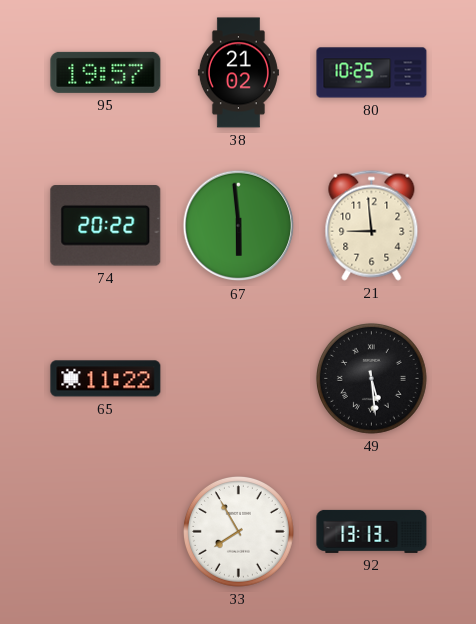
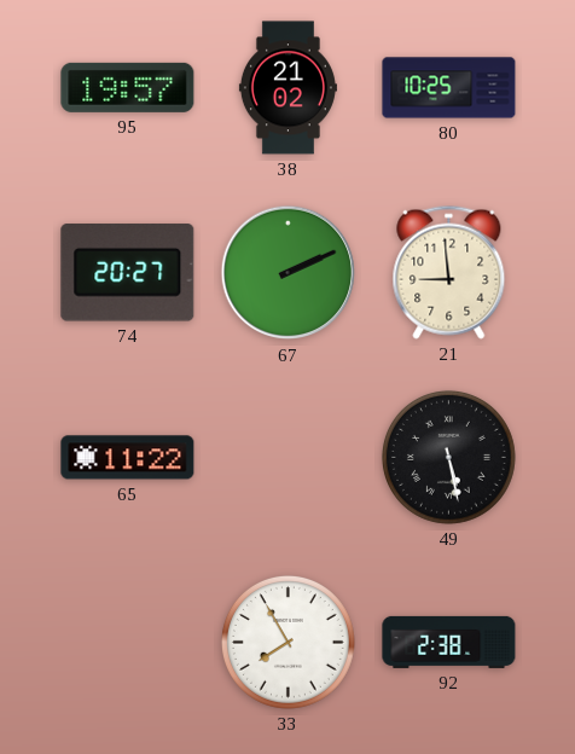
74: 20:22 -> 20:27 (128, 273)
67: 5:59 -> 2:11 (289, 273)
49: 5:29 -> 5:28 (448, 457)
92: 13:13 -> 2:38 (449, 642)
